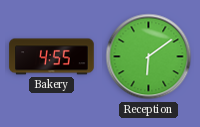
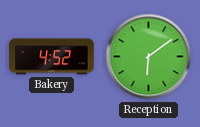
Bakery: 4:55 -> 4:52 (52, 57)
